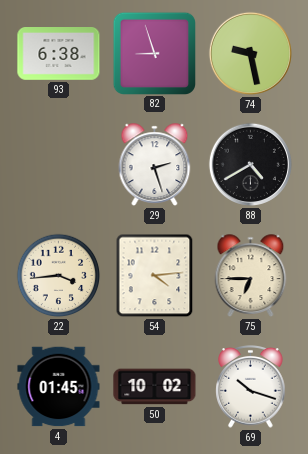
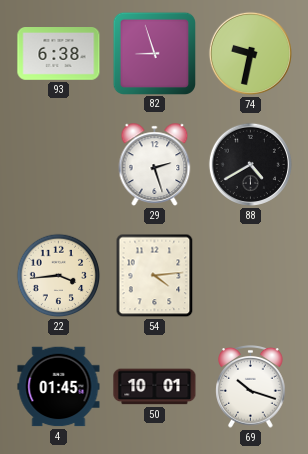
74: 9:28 -> 9:32 (250, 53)
75: 6:45 -> none (251, 276)
50: 10:02 -> 10:01 (155, 387)
